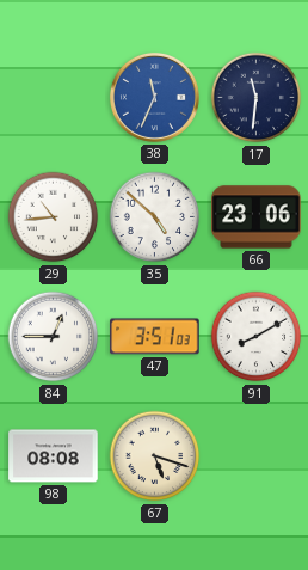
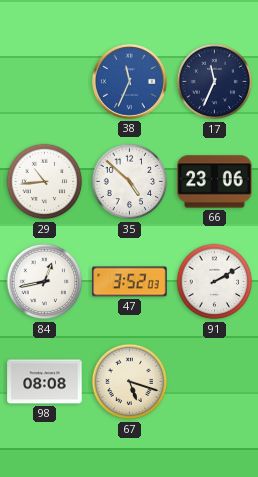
17: 11:31 -> 11:34 (215, 82)
84: 12:45 -> 12:43 (45, 282)
47: 3:51 -> 3:52 (130, 282)
91: 8:10 -> 2:10 (215, 282)
